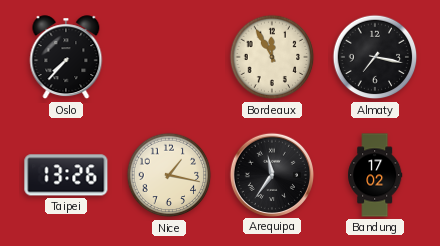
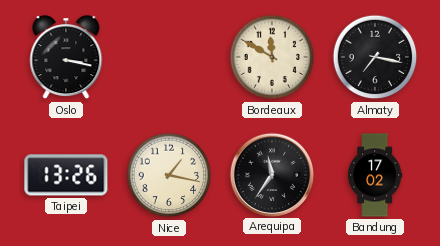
Oslo: 7:37 -> 3:17 (66, 58)
Bordeaux: 11:55 -> 11:50 (272, 57)
